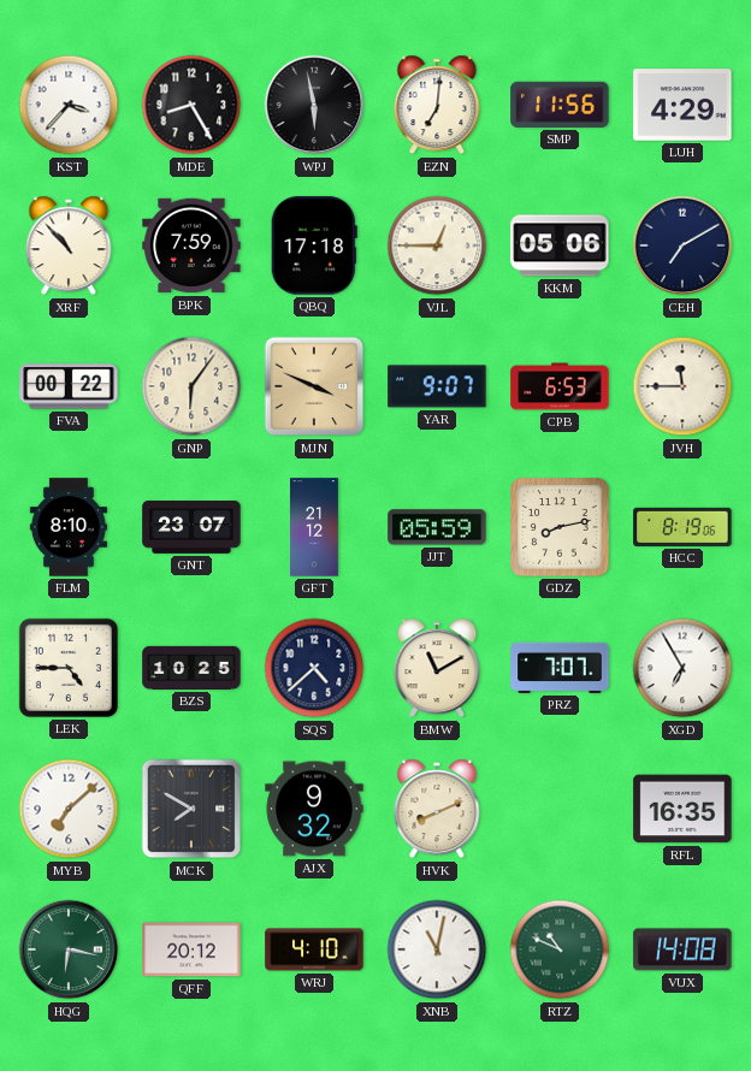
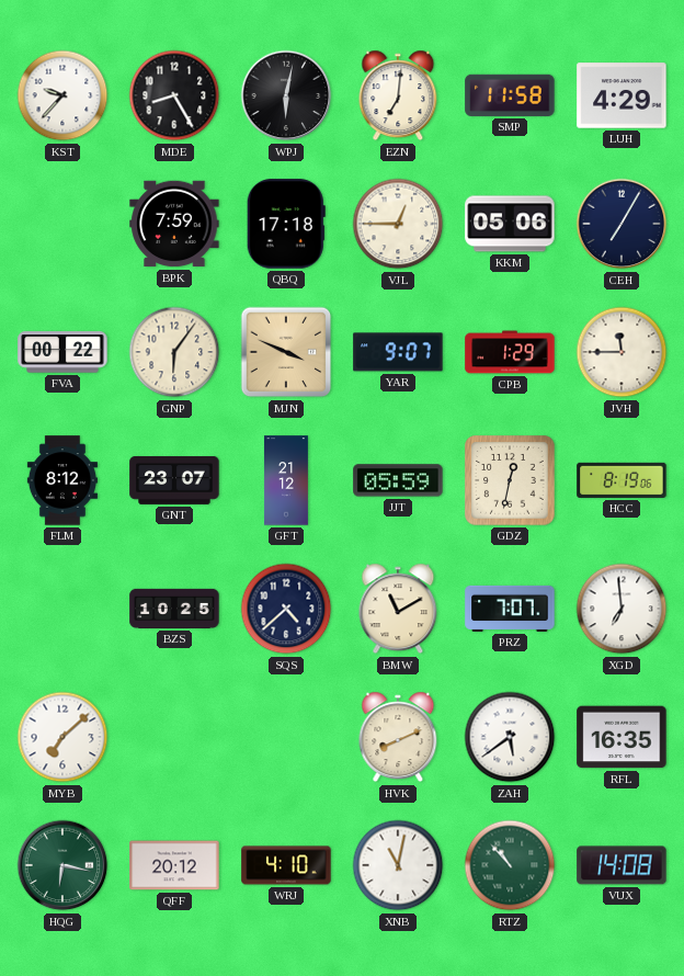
KST: 3:37 -> 9:37 (62, 95)
WPJ: 5:58 -> 6:02 (286, 95)
SMP: 11:56 -> 11:58 (510, 95)
XRF: 10:53 -> none (69, 245)
CEH: 7:10 -> 7:05 (622, 224)
CPB: 6:53 -> 1:29 (510, 352)
FLM: 8:10 -> 8:12 (62, 480)
GDZ: 8:13 -> 12:32 (510, 480)
LEK: 4:45 -> none (69, 668)
XGD: 6:55 -> 6:59 (622, 609)
MCK: 7:50 -> none (191, 809)
AJX: 9:32 -> none (314, 809)
ZAH: none -> 5:39 (510, 737)
RTZ: 10:49 -> 10:53 (510, 865)
